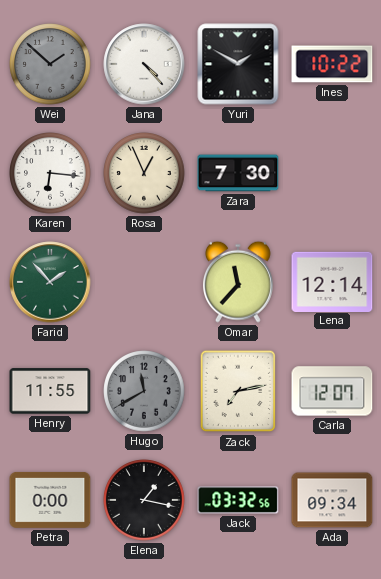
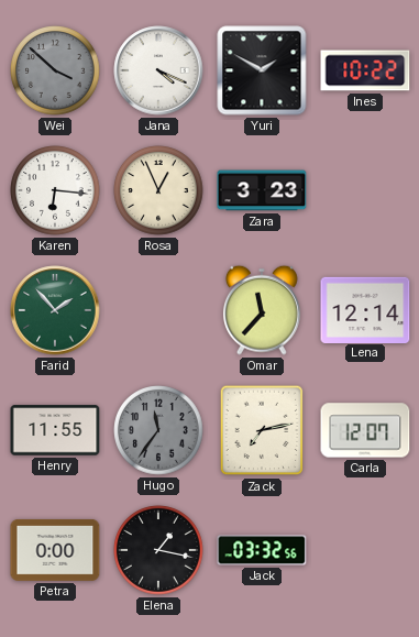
Wei: 1:52 -> 3:52 (55, 70)
Jana: 4:23 -> 4:19 (158, 70)
Zara: 7:30 -> 3:23 (262, 190)
Hugo: 11:40 -> 11:36 (158, 430)
Ada: 09:34 -> none (332, 500)
